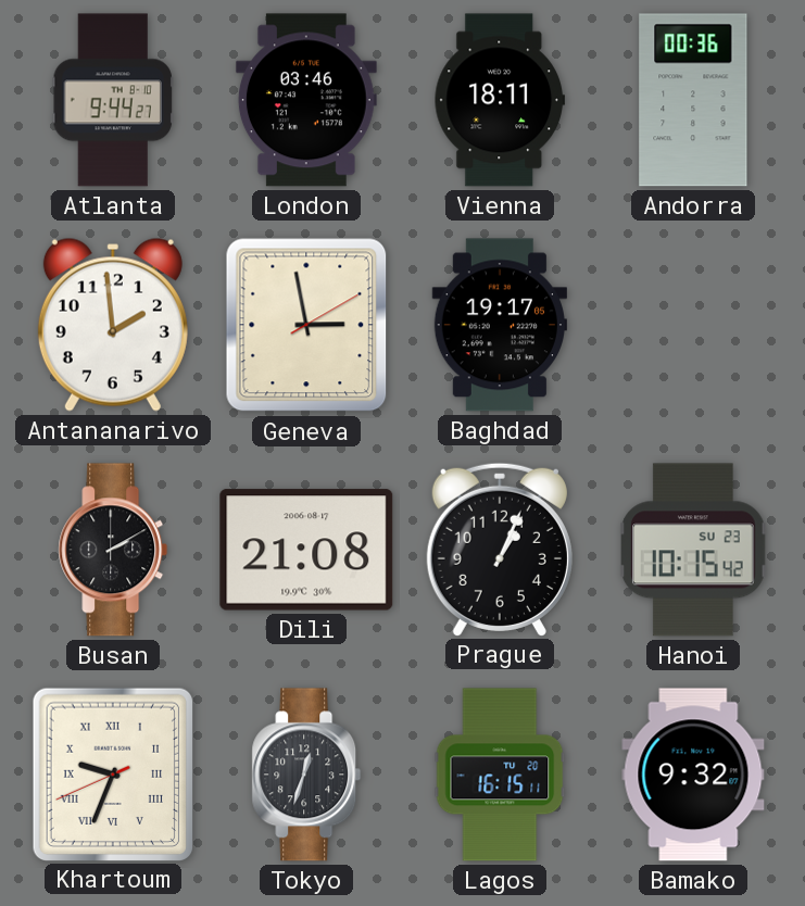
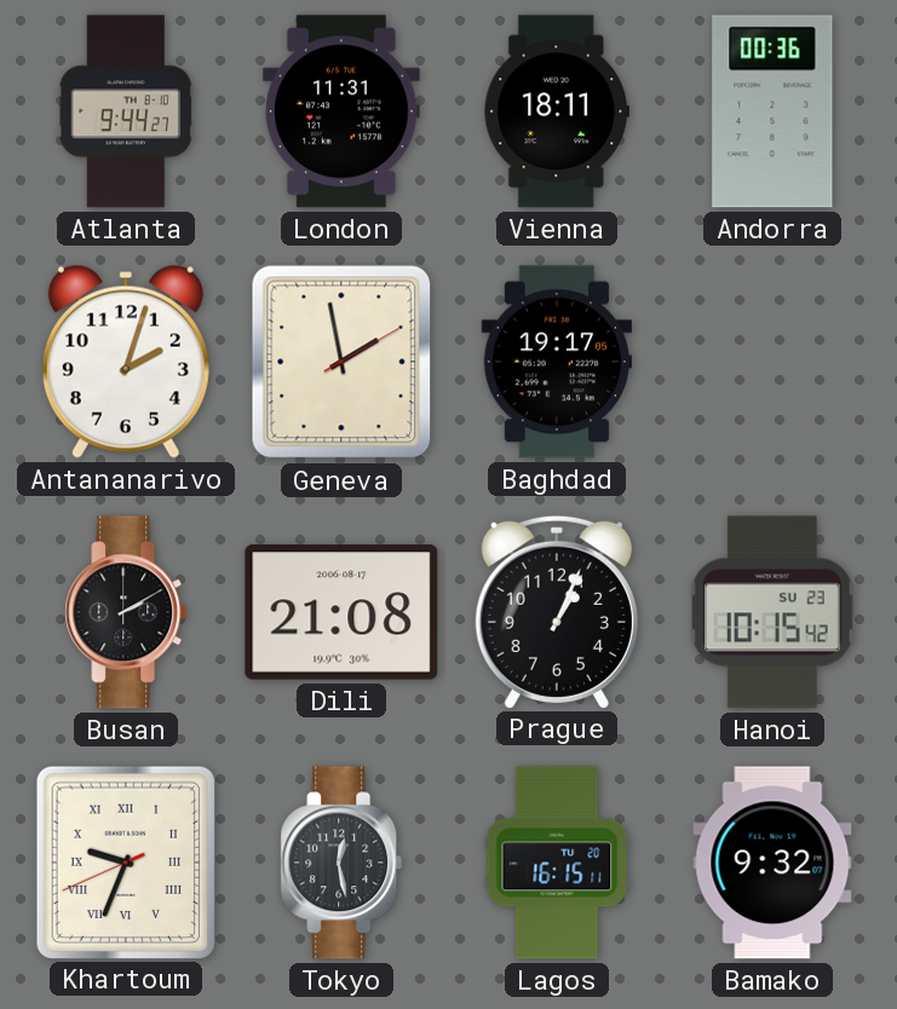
London: 03:46 -> 11:31 (341, 111)
Antananarivo: 1:59 -> 2:03 (126, 362)
Geneva: 2:58 -> 1:58 (341, 362)
Tokyo: 12:33 -> 12:28 (341, 863)
